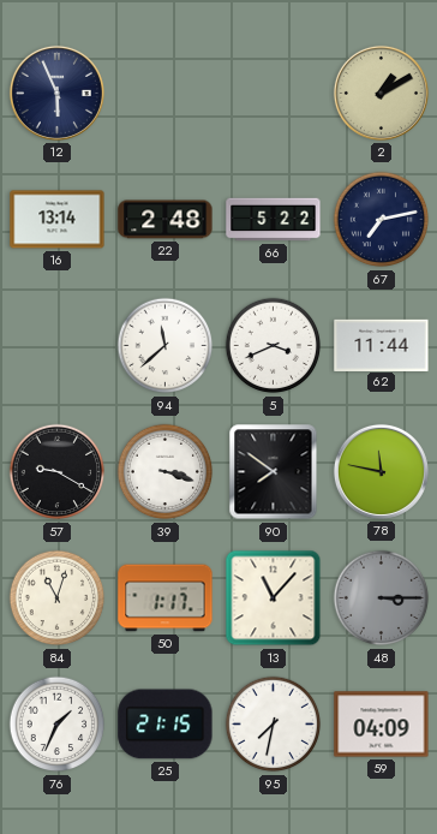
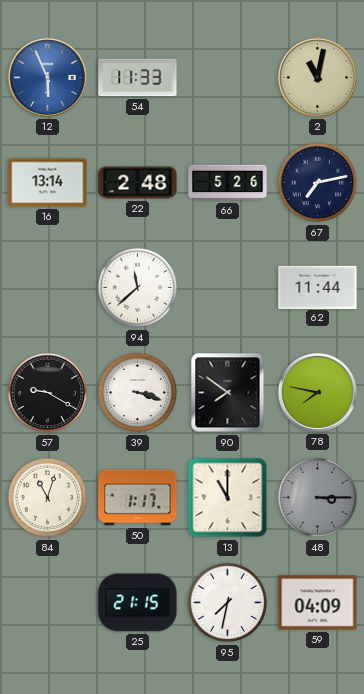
12 dial: navy -> blue (47, 77)
54: none -> 11:33 (138, 78)
2: 1:10 -> 11:02 (317, 77)
66: 5:22 -> 5:26 (228, 183)
5: 3:41 -> none (274, 346)
78: 11:47 -> 7:47 (317, 392)
13: 11:07 -> 11:00 (228, 498)
76: 1:34 -> none (58, 725)
